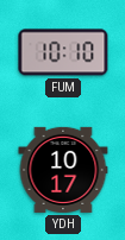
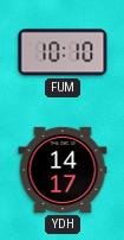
YDH: 10:17 -> 14:17 (63, 170)
